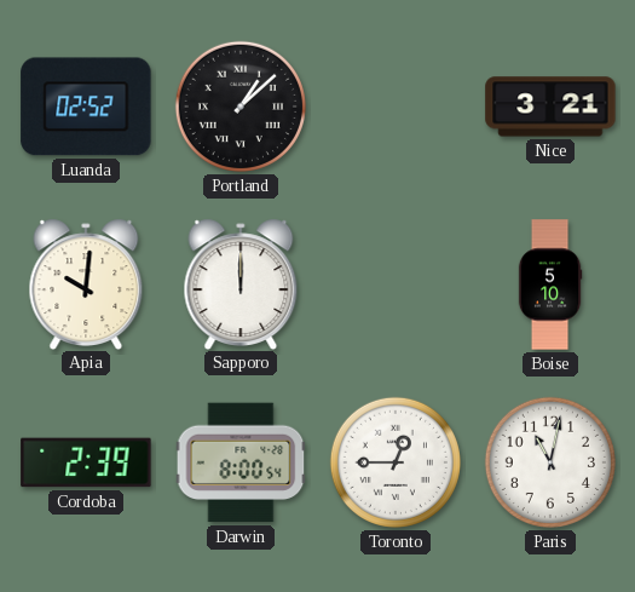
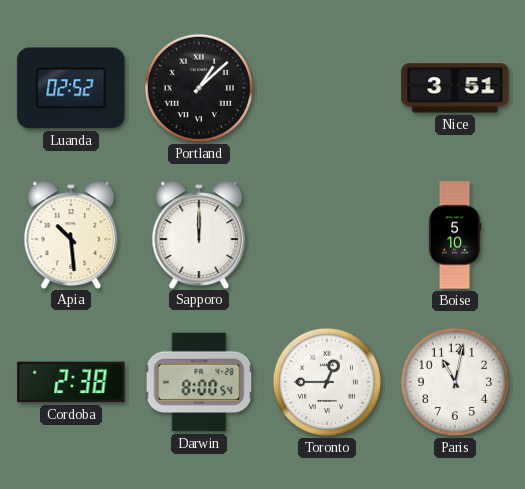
Nice: 3:21 -> 3:51 (455, 88)
Apia: 10:01 -> 10:29 (71, 234)
Cordoba: 2:39 -> 2:38 (71, 382)
